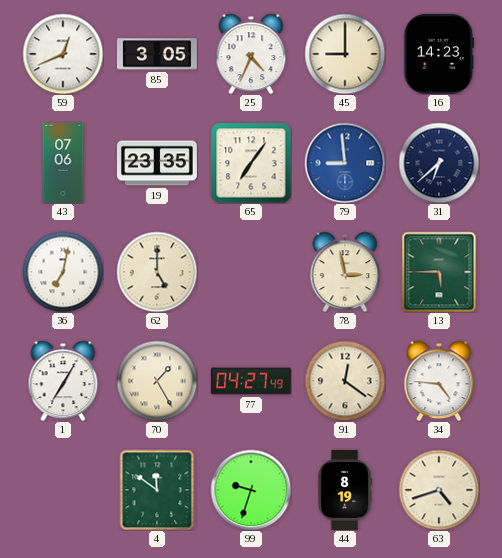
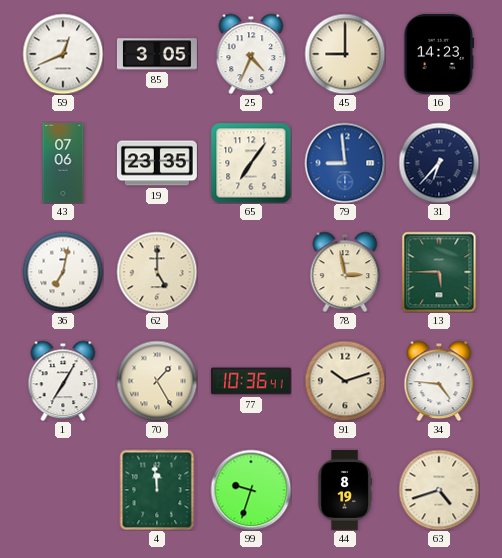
31: 6:38 -> 6:37 (439, 163)
77: 04:27 -> 10:36 (251, 381)
91: 12:21 -> 10:12 (345, 381)
4: 11:51 -> 11:59 (157, 490)
